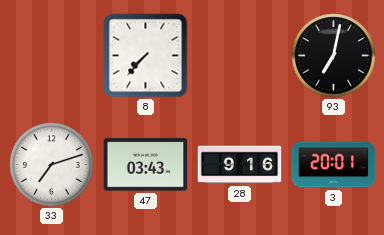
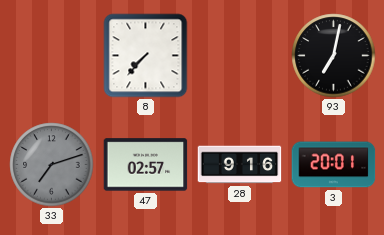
33 dial: white -> grey (52, 165)
47: 03:43 -> 02:57 (146, 165)
